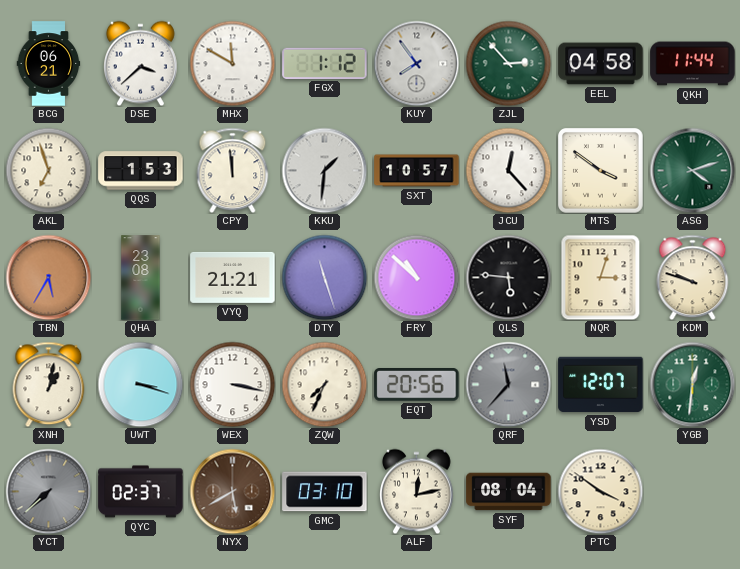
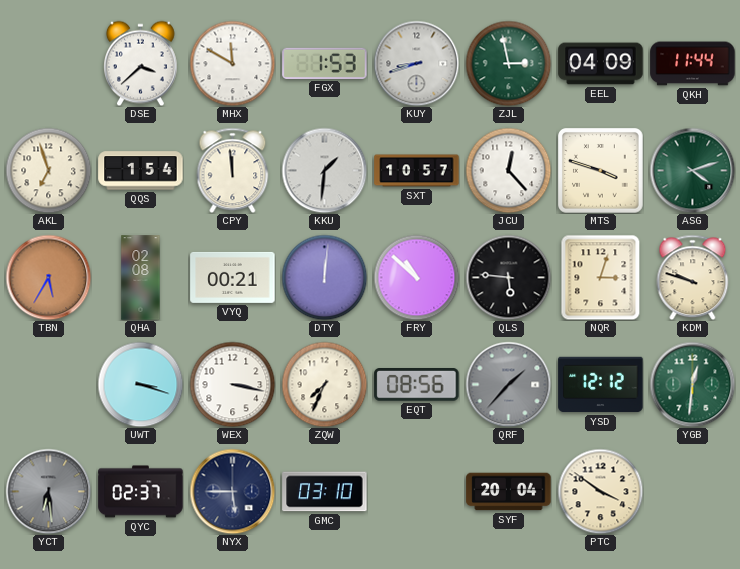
BCG: 06:21 -> none (49, 64)
FGX: 1:12 -> 1:53 (325, 63)
KUY: 7:54 -> 8:42 (416, 63)
ZJL: 2:53 -> 2:58 (508, 63)
EEL: 04:58 -> 04:09 (601, 64)
QQS: 1:53 -> 1:54 (141, 171)
MTS: 3:51 -> 3:48 (601, 171)
QHA: 23:08 -> 02:08 (141, 278)
VYQ: 21:21 -> 00:21 (233, 277)
DTY: 11:27 -> 12:01 (324, 277)
XNH: 1:02 -> none (49, 384)
EQT: 20:56 -> 08:56 (417, 385)
QRF: 11:37 -> 1:37 (508, 384)
YSD: 12:07 -> 12:12 (601, 385)
YCT: 7:38 -> 6:29 (48, 491)
NYX: 5:40 -> 5:45 (232, 491)
NYX dial: brown -> navy (232, 491)
ALF: 12:13 -> none (417, 491)
SYF: 08:04 -> 20:04 (509, 492)
